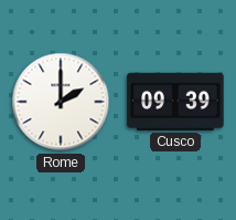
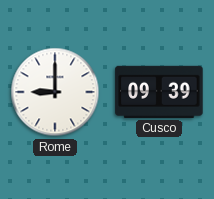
Rome: 2:00 -> 9:00 (55, 92)
